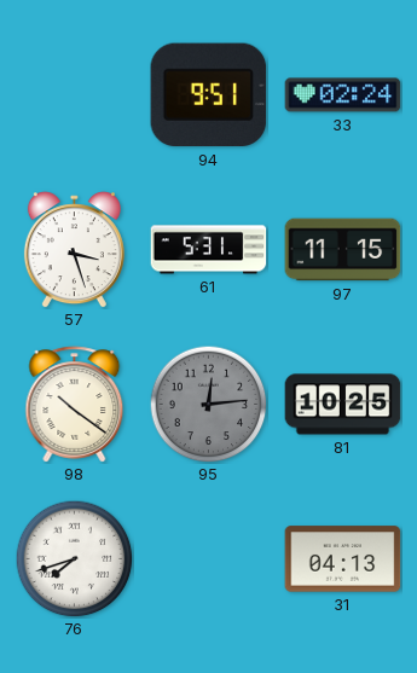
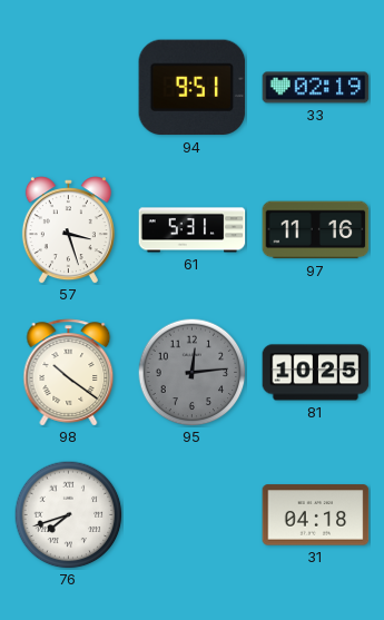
33: 02:24 -> 02:19 (316, 88)
97: 11:15 -> 11:16 (316, 230)
31: 04:13 -> 04:18 (316, 515)
